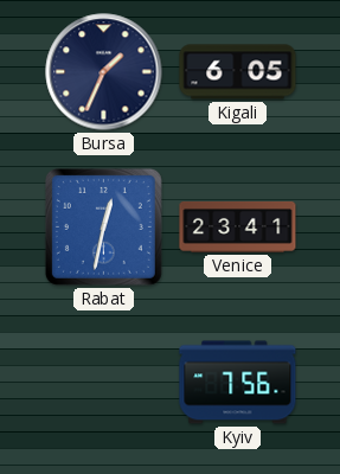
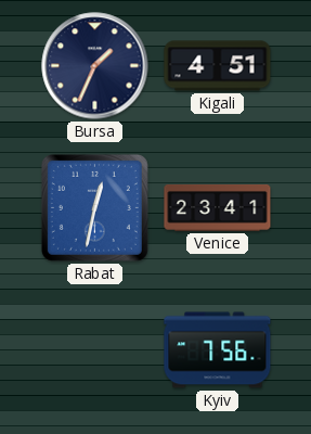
Kigali: 6:05 -> 4:51 (218, 66)
